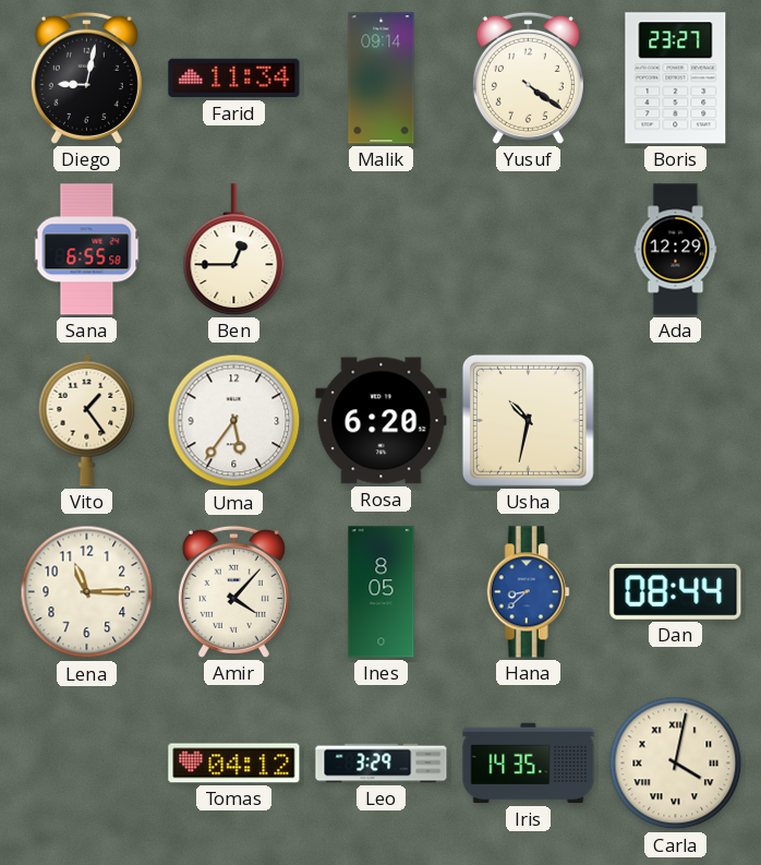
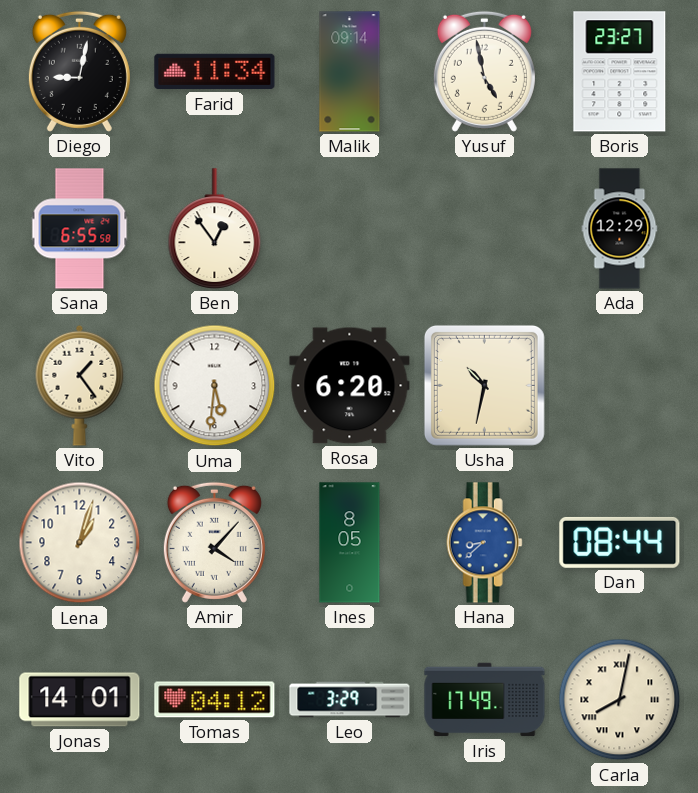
Yusuf: 4:21 -> 4:58 (484, 71)
Ben: 12:45 -> 12:54 (215, 229)
Uma: 5:36 -> 5:31 (215, 386)
Lena: 11:15 -> 1:03 (80, 543)
Jonas: none -> 14:01 (80, 700)
Iris: 14:35 -> 17:49 (485, 700)
Carla: 4:02 -> 8:02 (620, 700)
